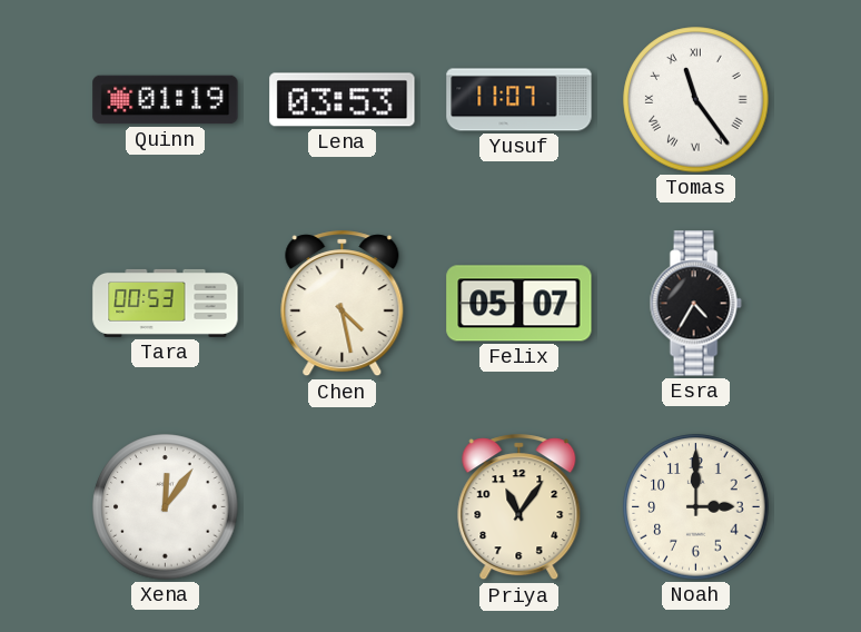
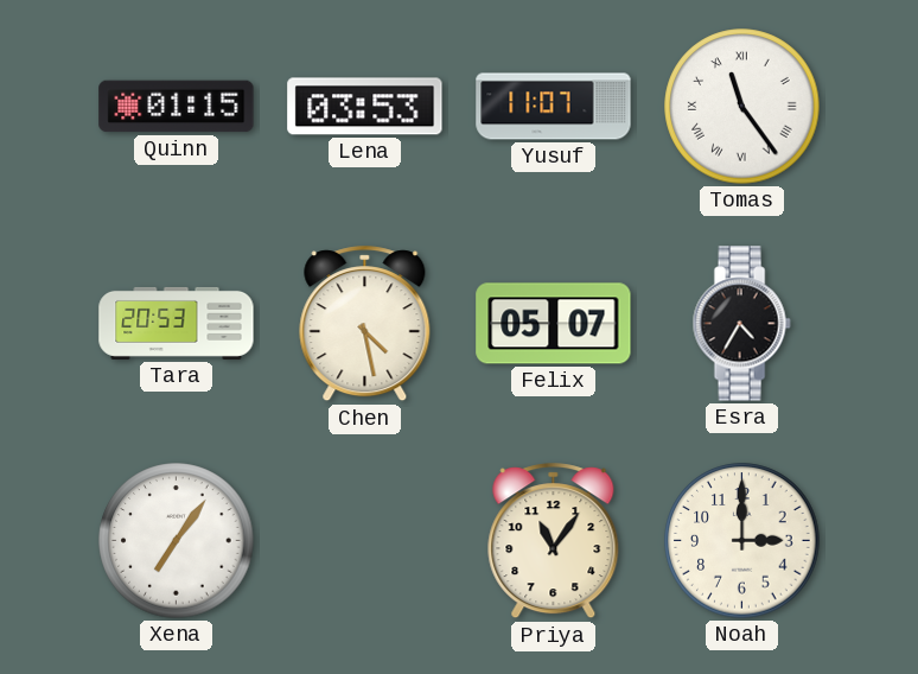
Quinn: 01:19 -> 01:15 (177, 107)
Tara: 00:53 -> 20:53 (177, 323)
Xena: 12:06 -> 7:06 (177, 541)
